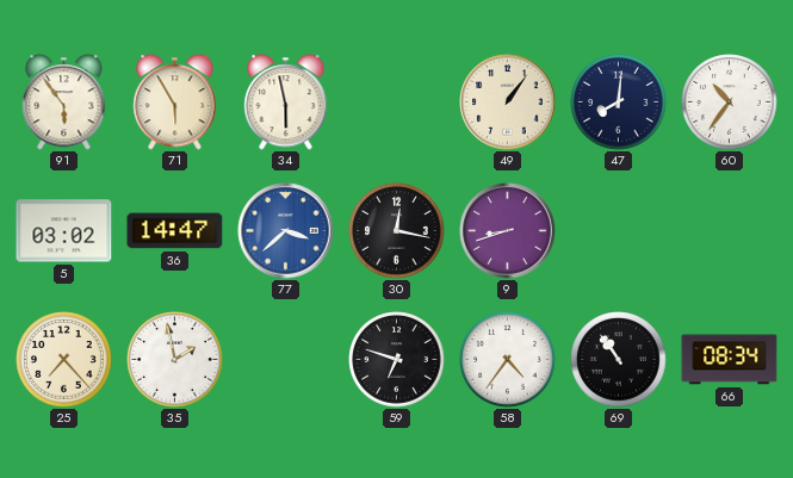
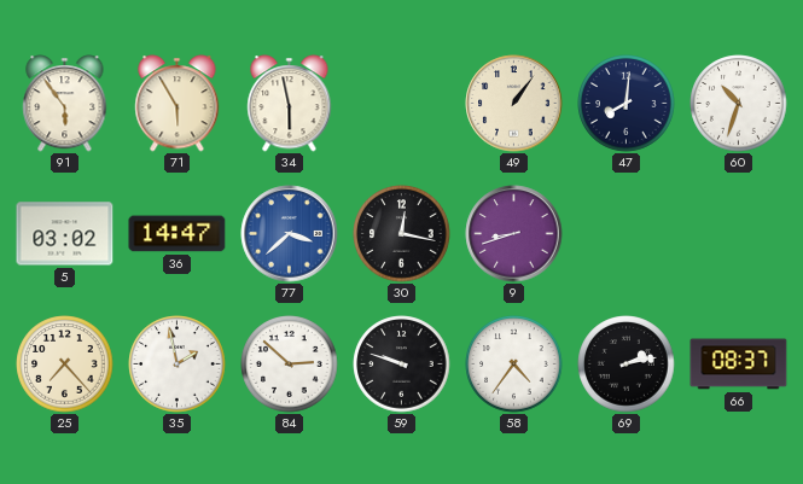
60: 10:36 -> 10:33 (739, 104)
84: none -> 2:52 (290, 365)
59: 6:48 -> 9:48 (402, 365)
69: 10:54 -> 2:13 (627, 365)
66: 08:34 -> 08:37 (739, 365)
